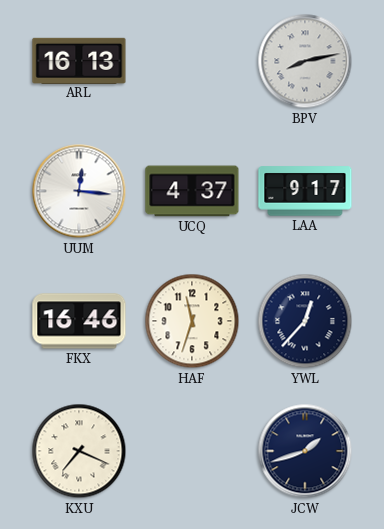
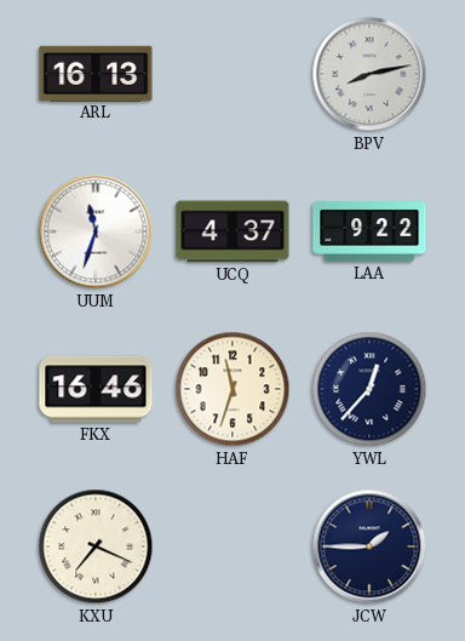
UUM: 12:16 -> 11:33 (96, 231)
LAA: 9:17 -> 9:22 (369, 231)
JCW: 1:42 -> 1:45 (369, 546)
